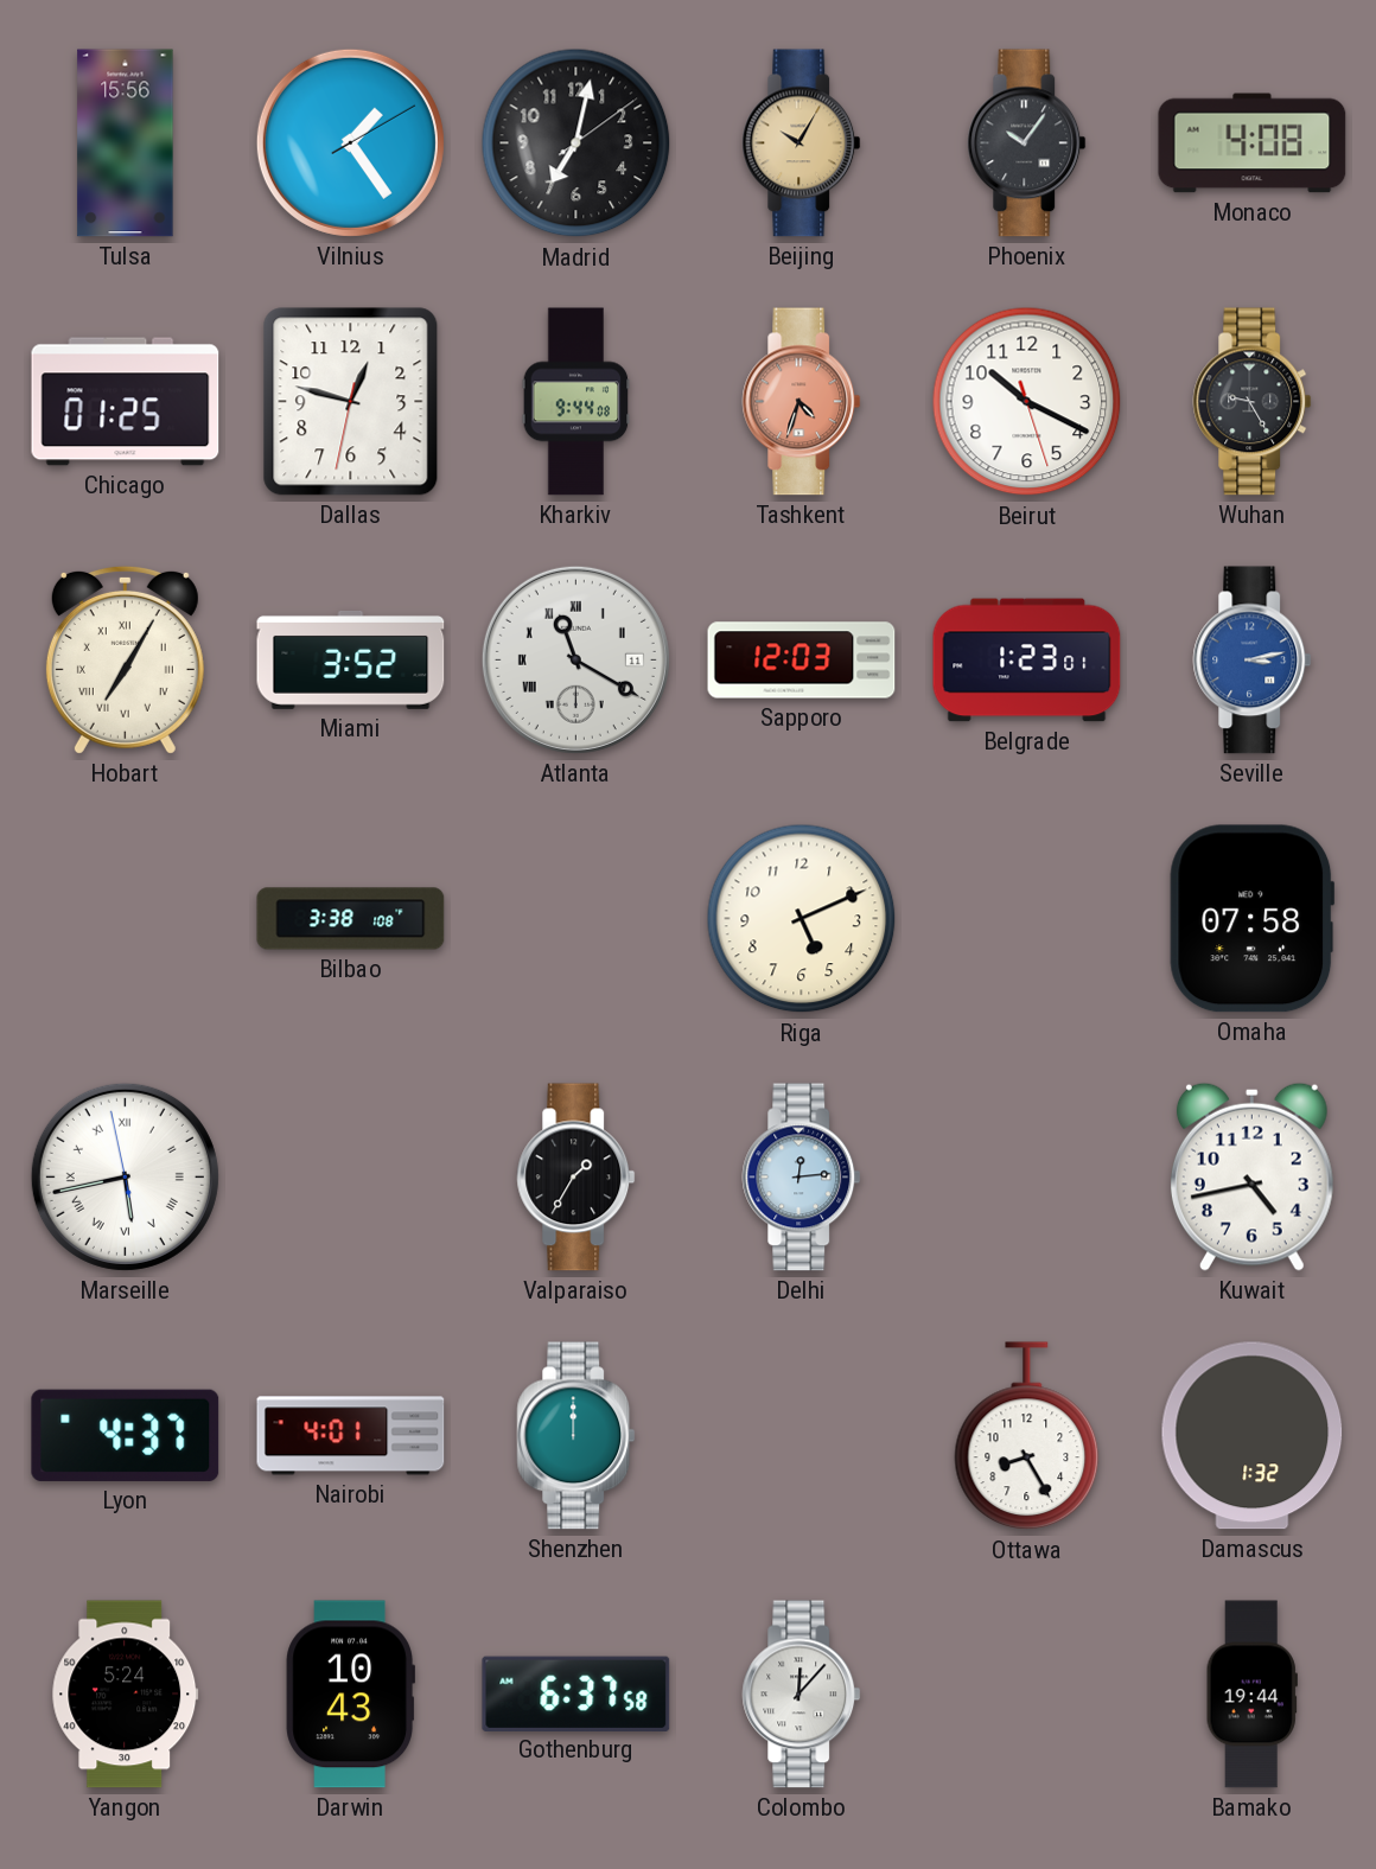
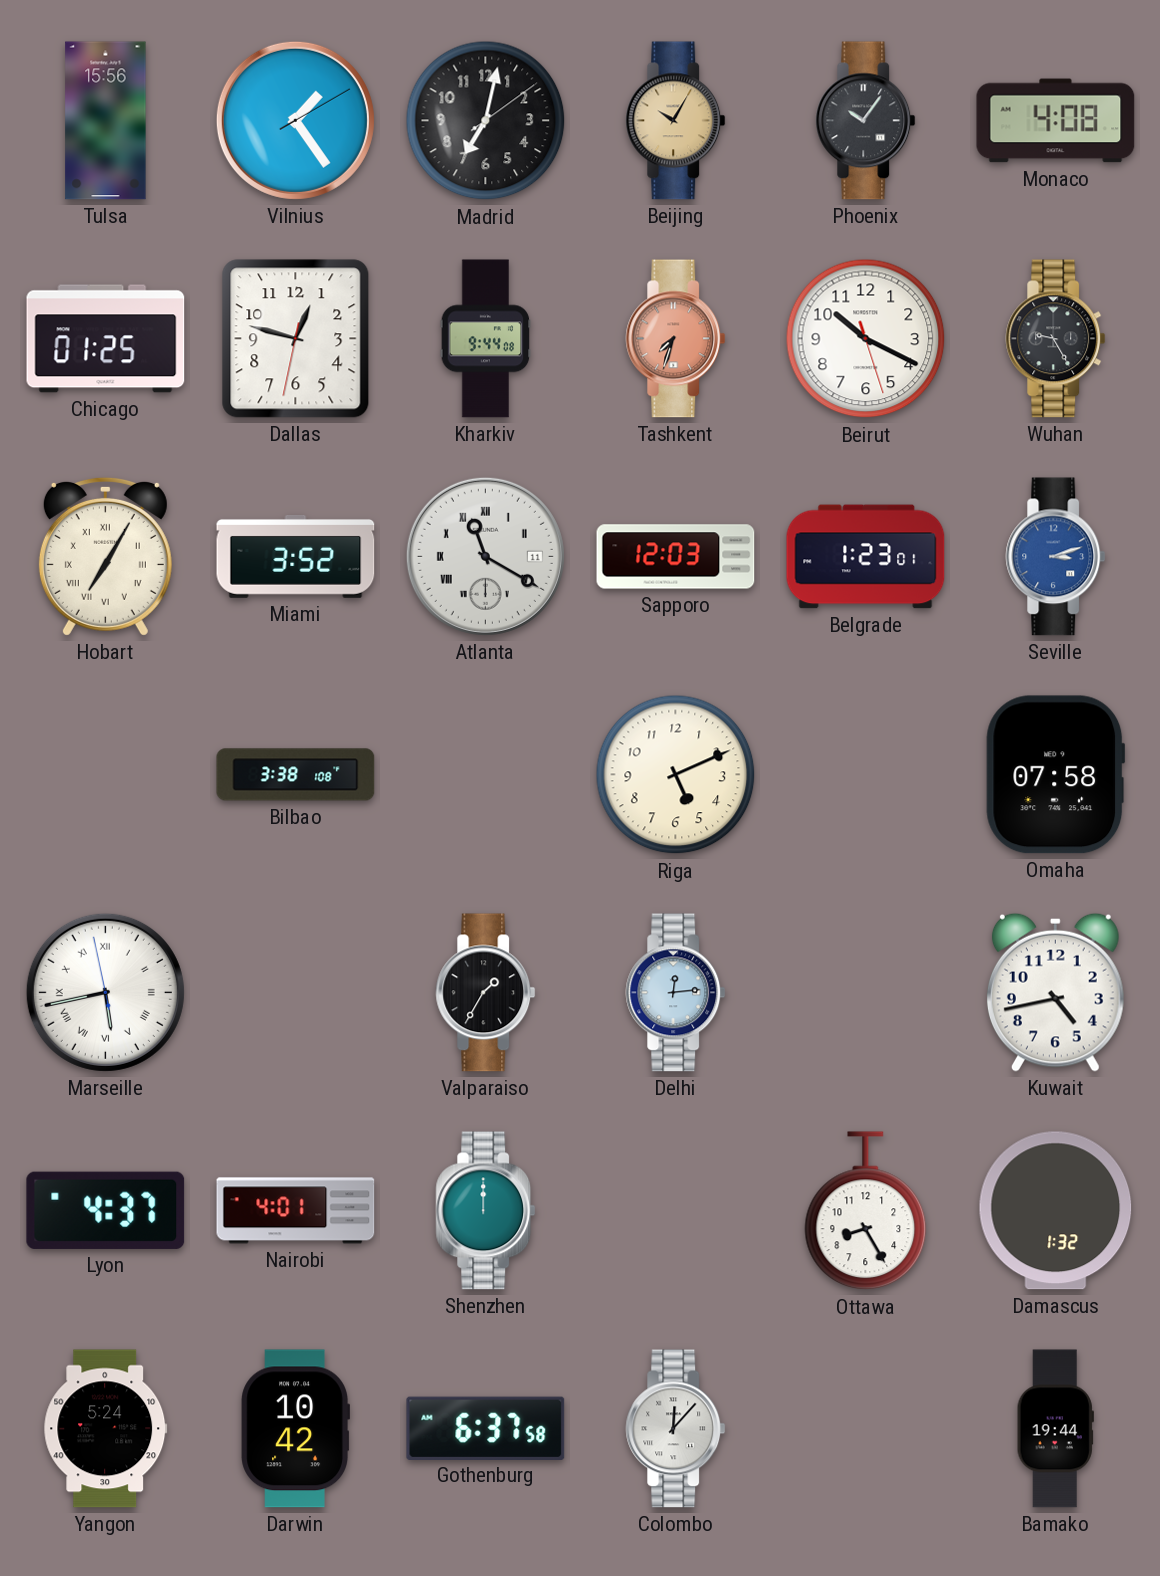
Tashkent: 4:33 -> 7:33 (676, 339)
Seville: 3:13 -> 3:12 (1056, 557)
Darwin: 10:43 -> 10:42 (295, 1429)
